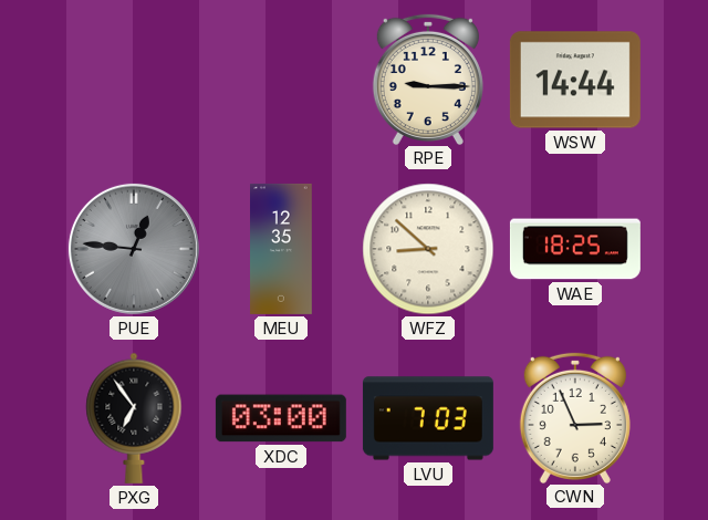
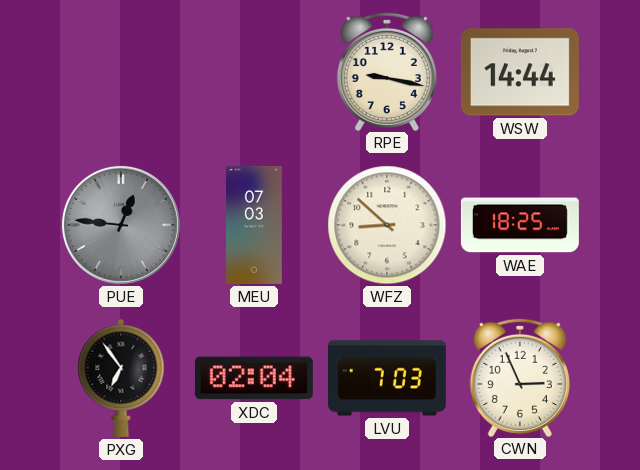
RPE: 9:15 -> 9:17 (387, 71)
MEU: 12:35 -> 07:03 (255, 225)
XDC: 03:00 -> 02:04 (254, 378)
